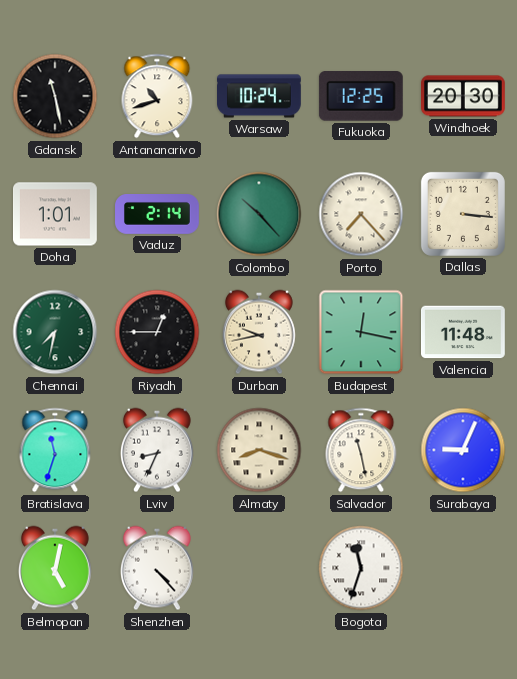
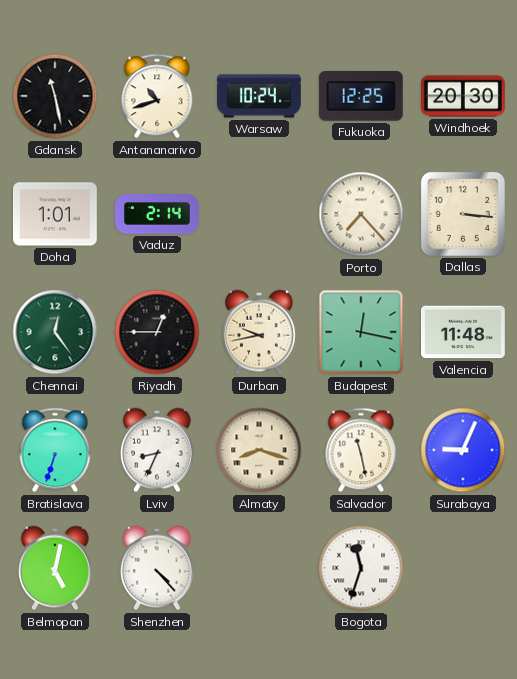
Colombo: 10:23 -> none (259, 214)
Chennai: 7:32 -> 12:24 (55, 332)
Bratislava: 11:33 -> 6:33 (55, 450)
